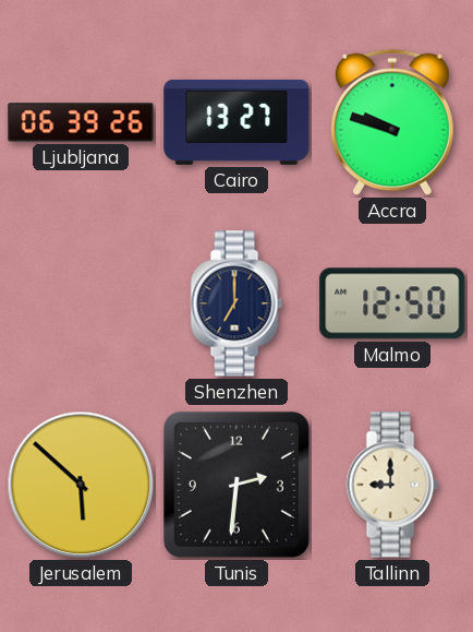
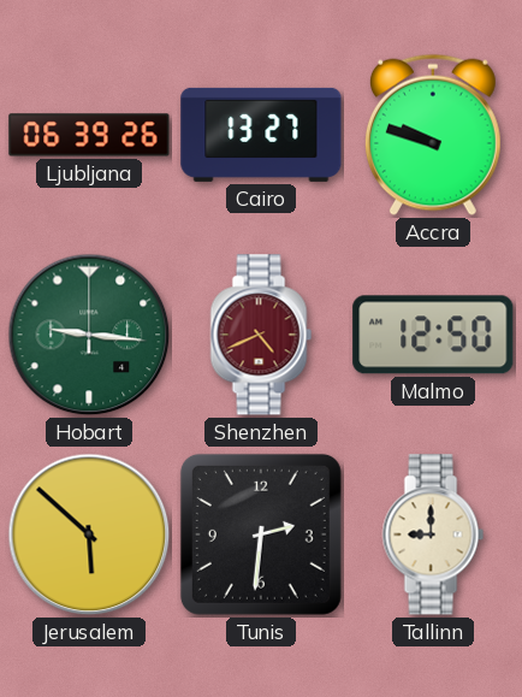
Hobart: none -> 9:16 (89, 335)
Shenzhen: 7:00 -> 4:41 (261, 335)
Shenzhen dial: navy -> burgundy (261, 335)
